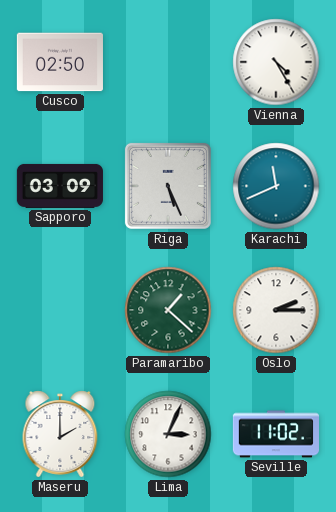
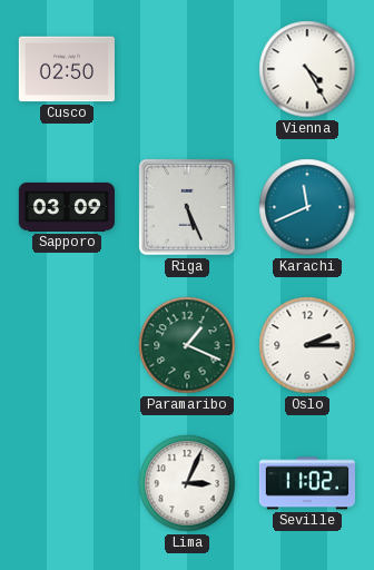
Paramaribo: 1:22 -> 1:19 (187, 345)
Maseru: 2:00 -> none (60, 434)
